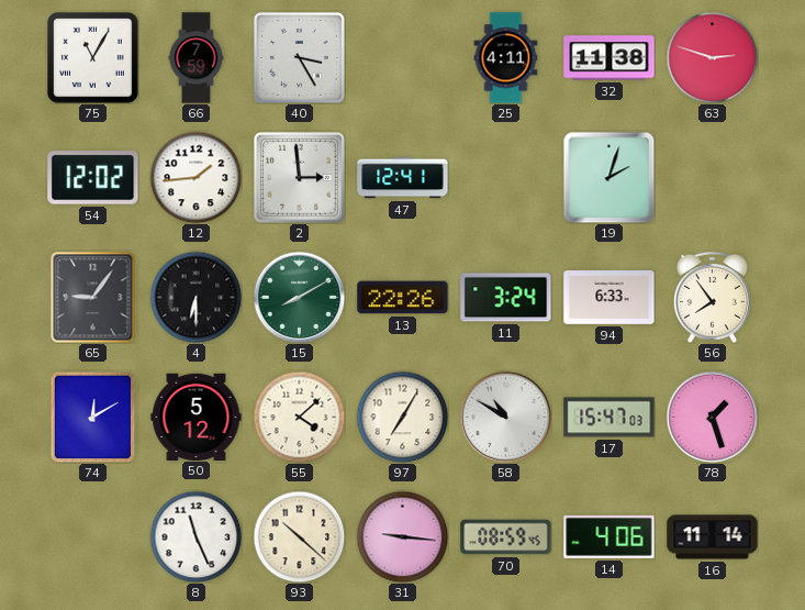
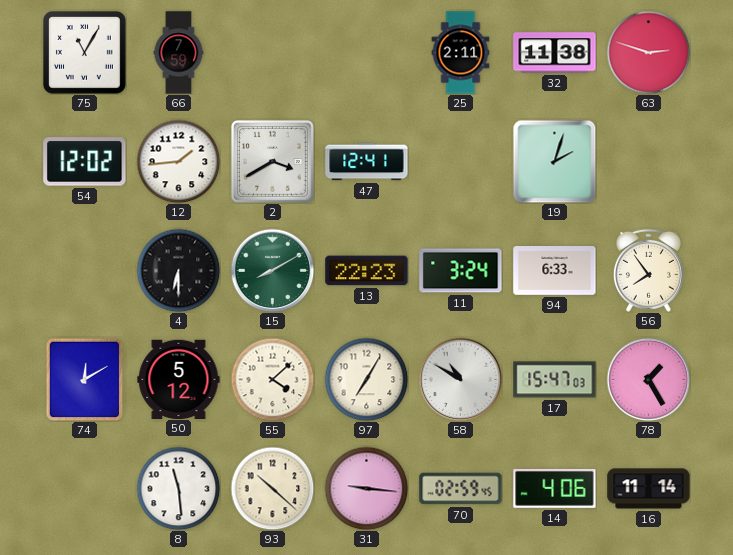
40: 3:25 -> none (299, 57)
25: 4:11 -> 2:11 (461, 53)
2: 2:59 -> 3:40 (272, 161)
65: 9:06 -> none (93, 297)
13: 22:26 -> 22:23 (367, 271)
78: 1:27 -> 1:25 (648, 379)
8: 11:26 -> 11:29 (178, 488)
70: 08:59 -> 02:59 (461, 489)
